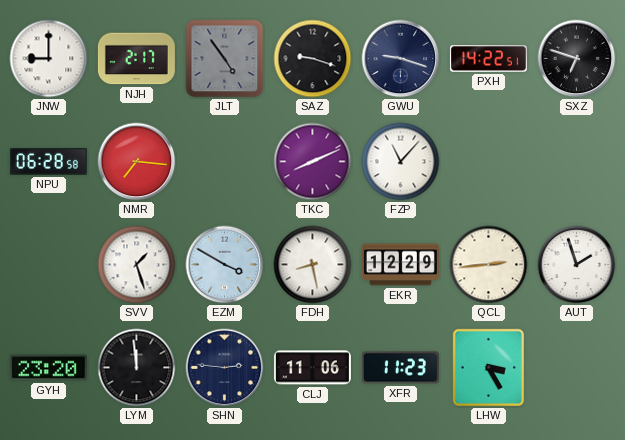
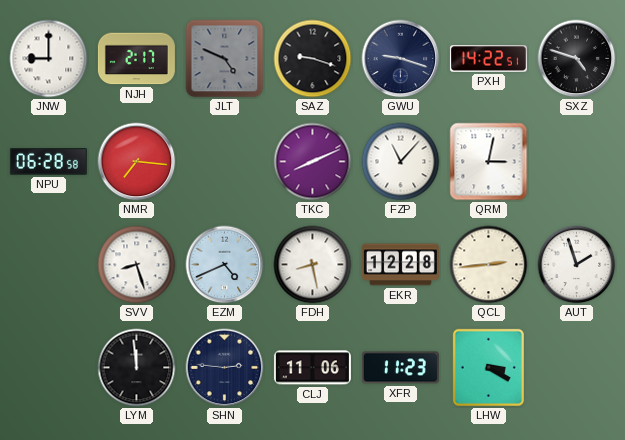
JLT: 4:54 -> 4:49 (225, 59)
SXZ: 6:48 -> 4:48 (577, 59)
QRM: none -> 3:02 (489, 162)
SVV: 1:27 -> 8:27 (137, 265)
EZM: 3:50 -> 4:41 (225, 265)
EKR: 12:29 -> 12:28 (400, 265)
GYH: 23:20 -> none (48, 368)
LHW: 3:25 -> 3:20 (488, 367)
